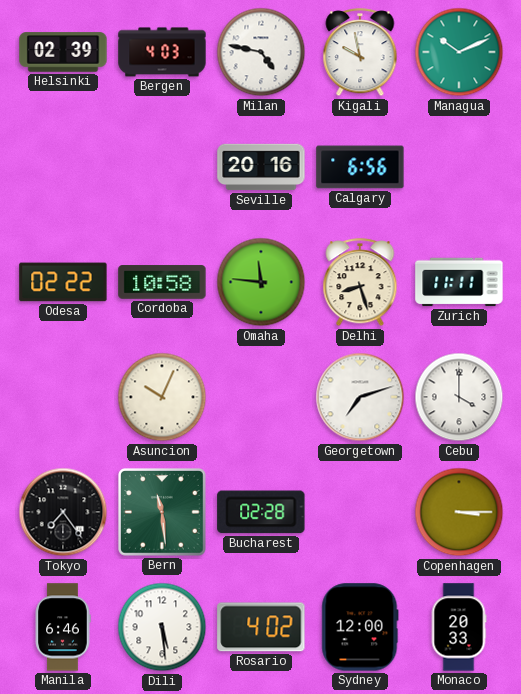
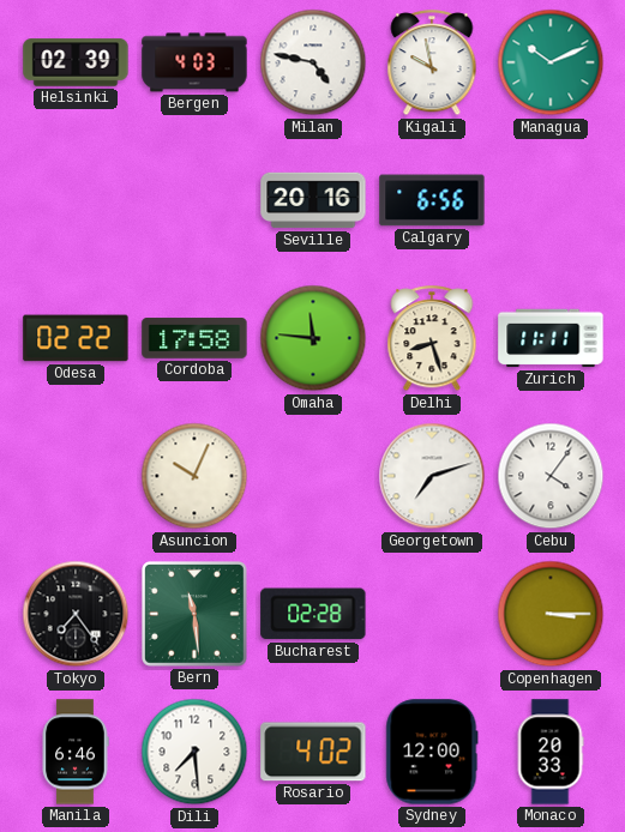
Cordoba: 10:58 -> 17:58 (194, 338)
Cebu: 4:00 -> 4:06 (551, 476)
Dili: 5:29 -> 7:29 (194, 752)
